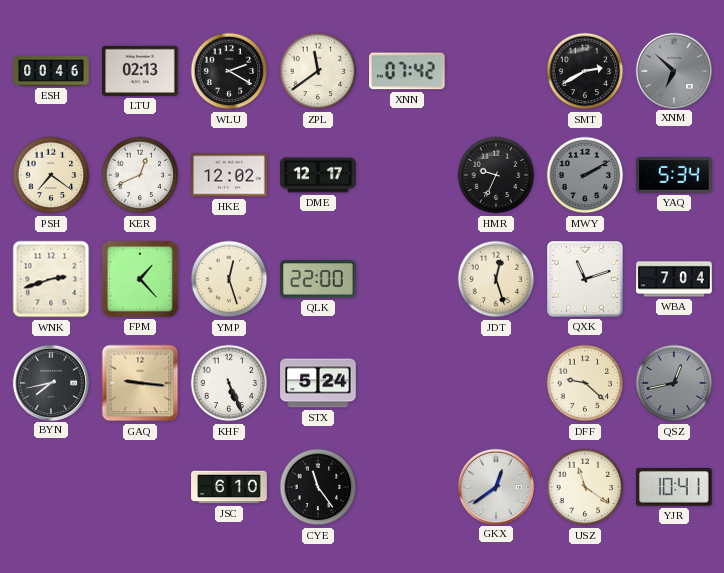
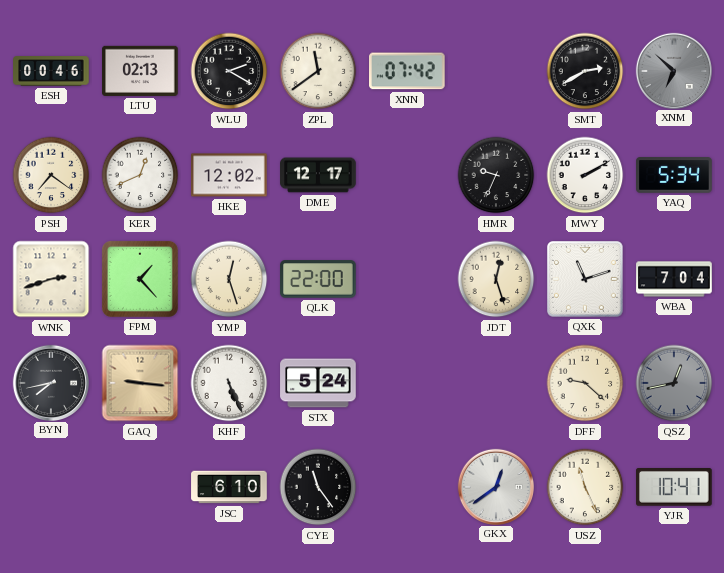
MWY dial: grey -> white (585, 175)
USZ: 11:21 -> 11:26 (585, 487)
